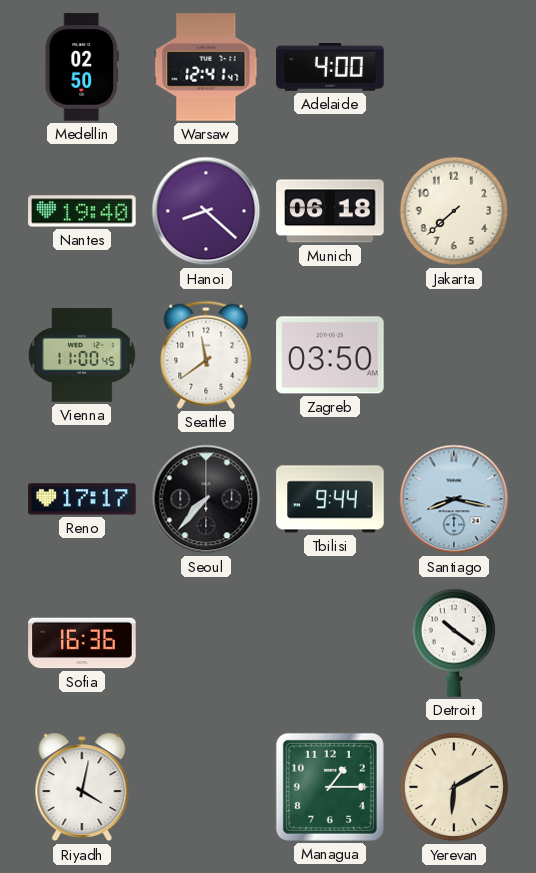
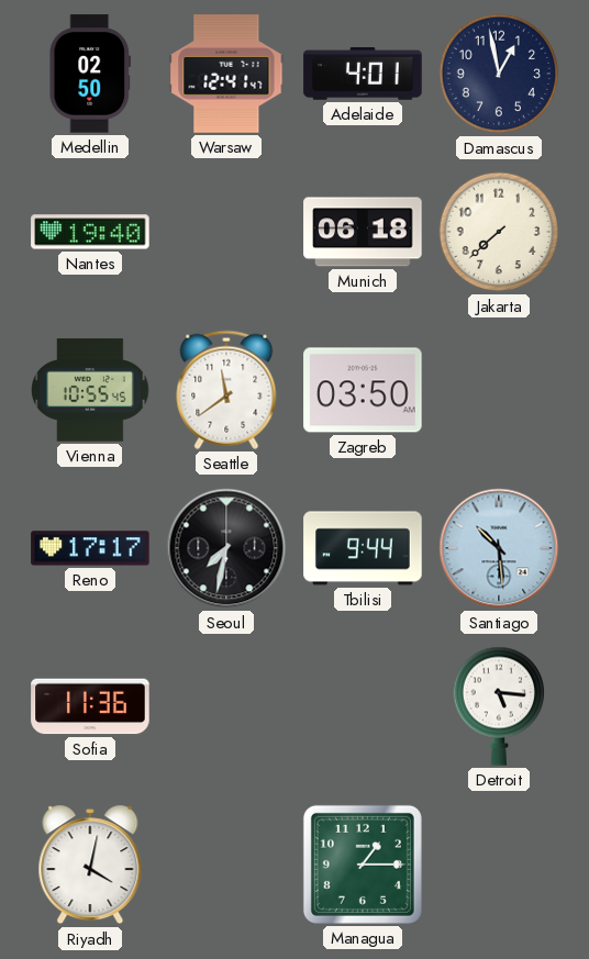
Adelaide: 4:00 -> 4:01 (363, 74)
Damascus: none -> 12:58 (499, 74)
Hanoi: 8:22 -> none (206, 211)
Vienna: 11:00 -> 10:55 (91, 390)
Seoul: 7:37 -> 7:32 (226, 548)
Santiago: 8:17 -> 10:29 (499, 548)
Sofia: 16:36 -> 11:36 (90, 706)
Detroit: 10:21 -> 5:16 (498, 706)
Yerevan: 6:10 -> none (454, 787)
